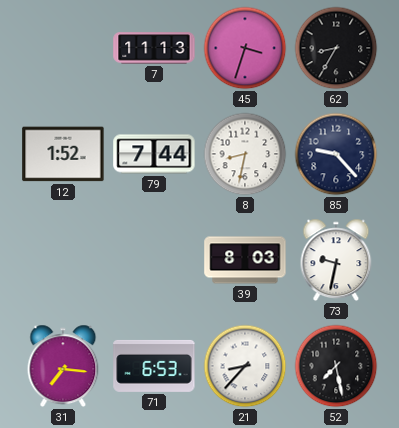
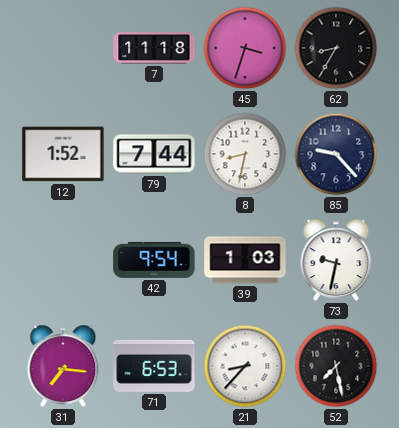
7: 11:13 -> 11:18 (154, 48)
42: none -> 9:54 (154, 260)
39: 8:03 -> 1:03 (245, 260)
